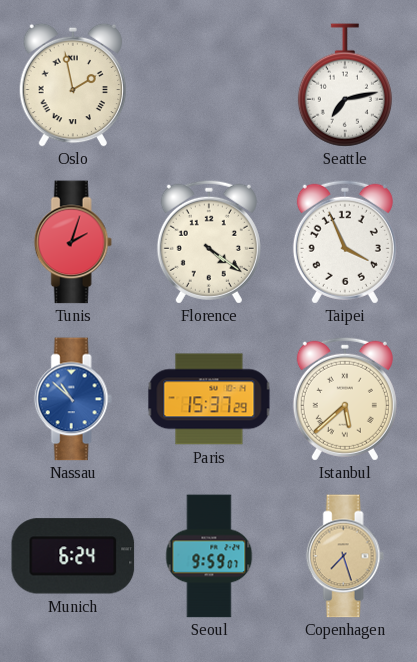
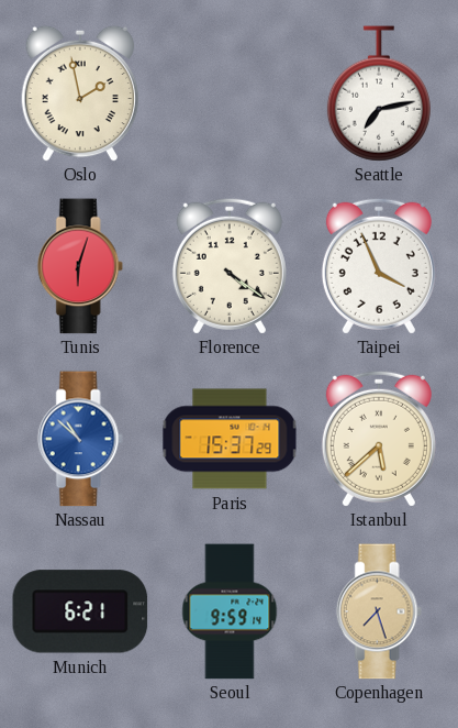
Tunis: 2:03 -> 6:03 (80, 266)
Munich: 6:24 -> 6:21 (80, 611)
Seoul: 9:59:07 -> 9:59:14 (230, 611)
